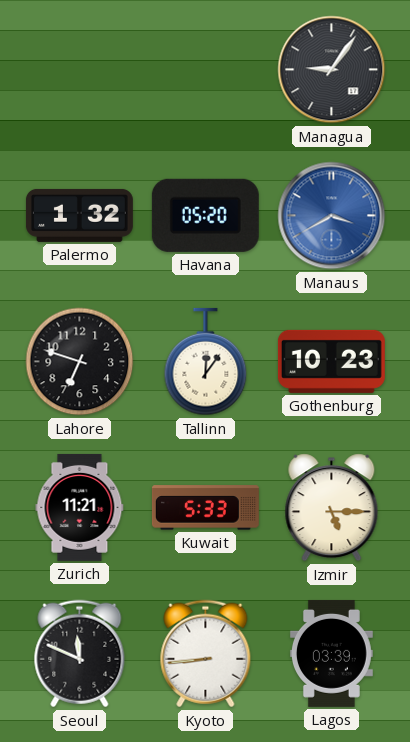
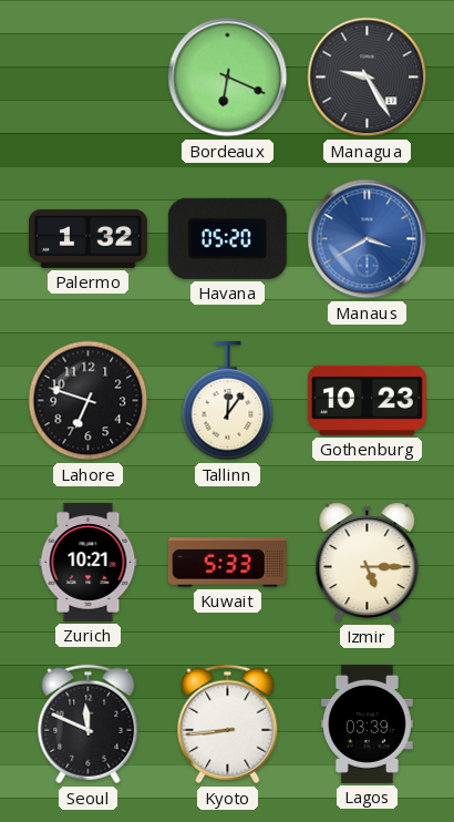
Bordeaux: none -> 6:19 (228, 78)
Managua: 9:06 -> 9:25 (368, 78)
Zurich: 11:21 -> 10:21 (89, 562)
